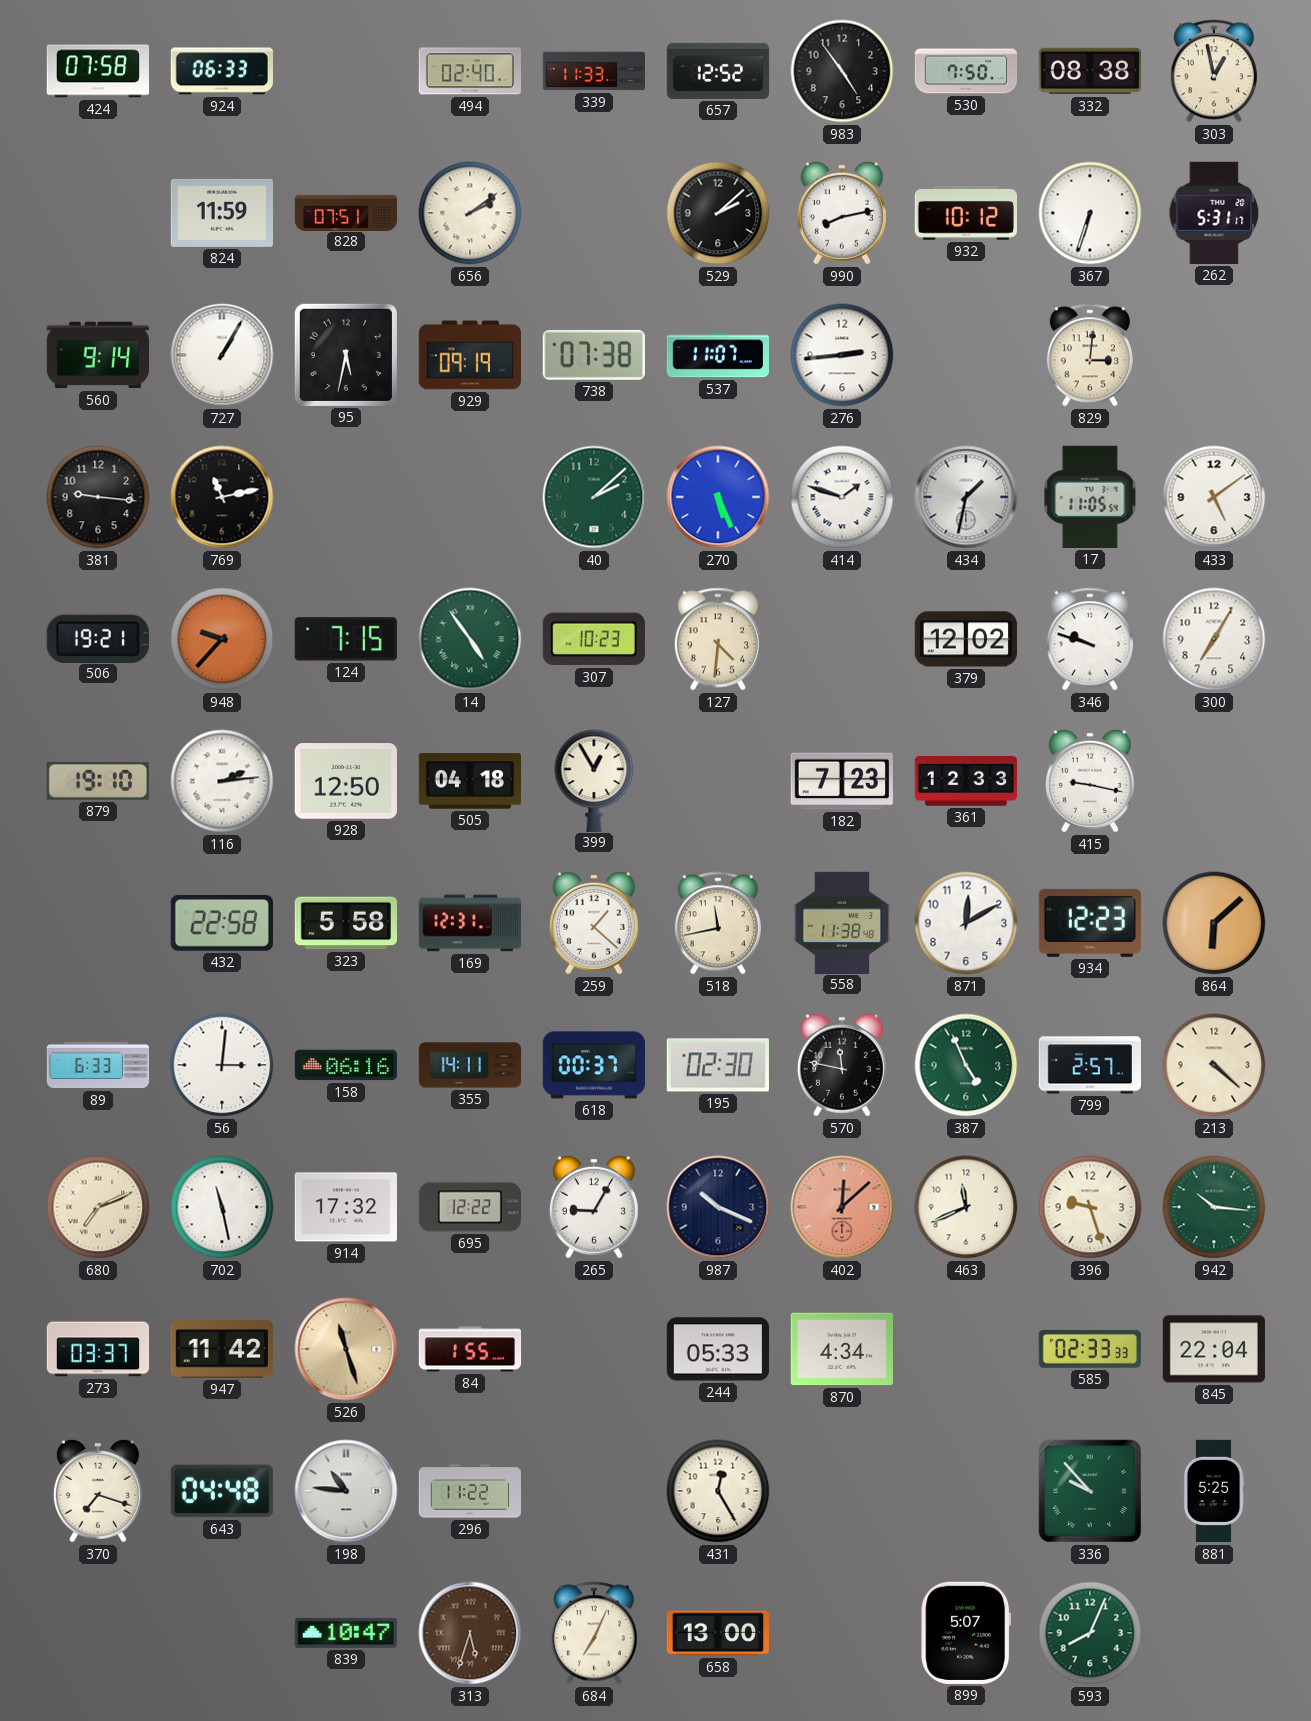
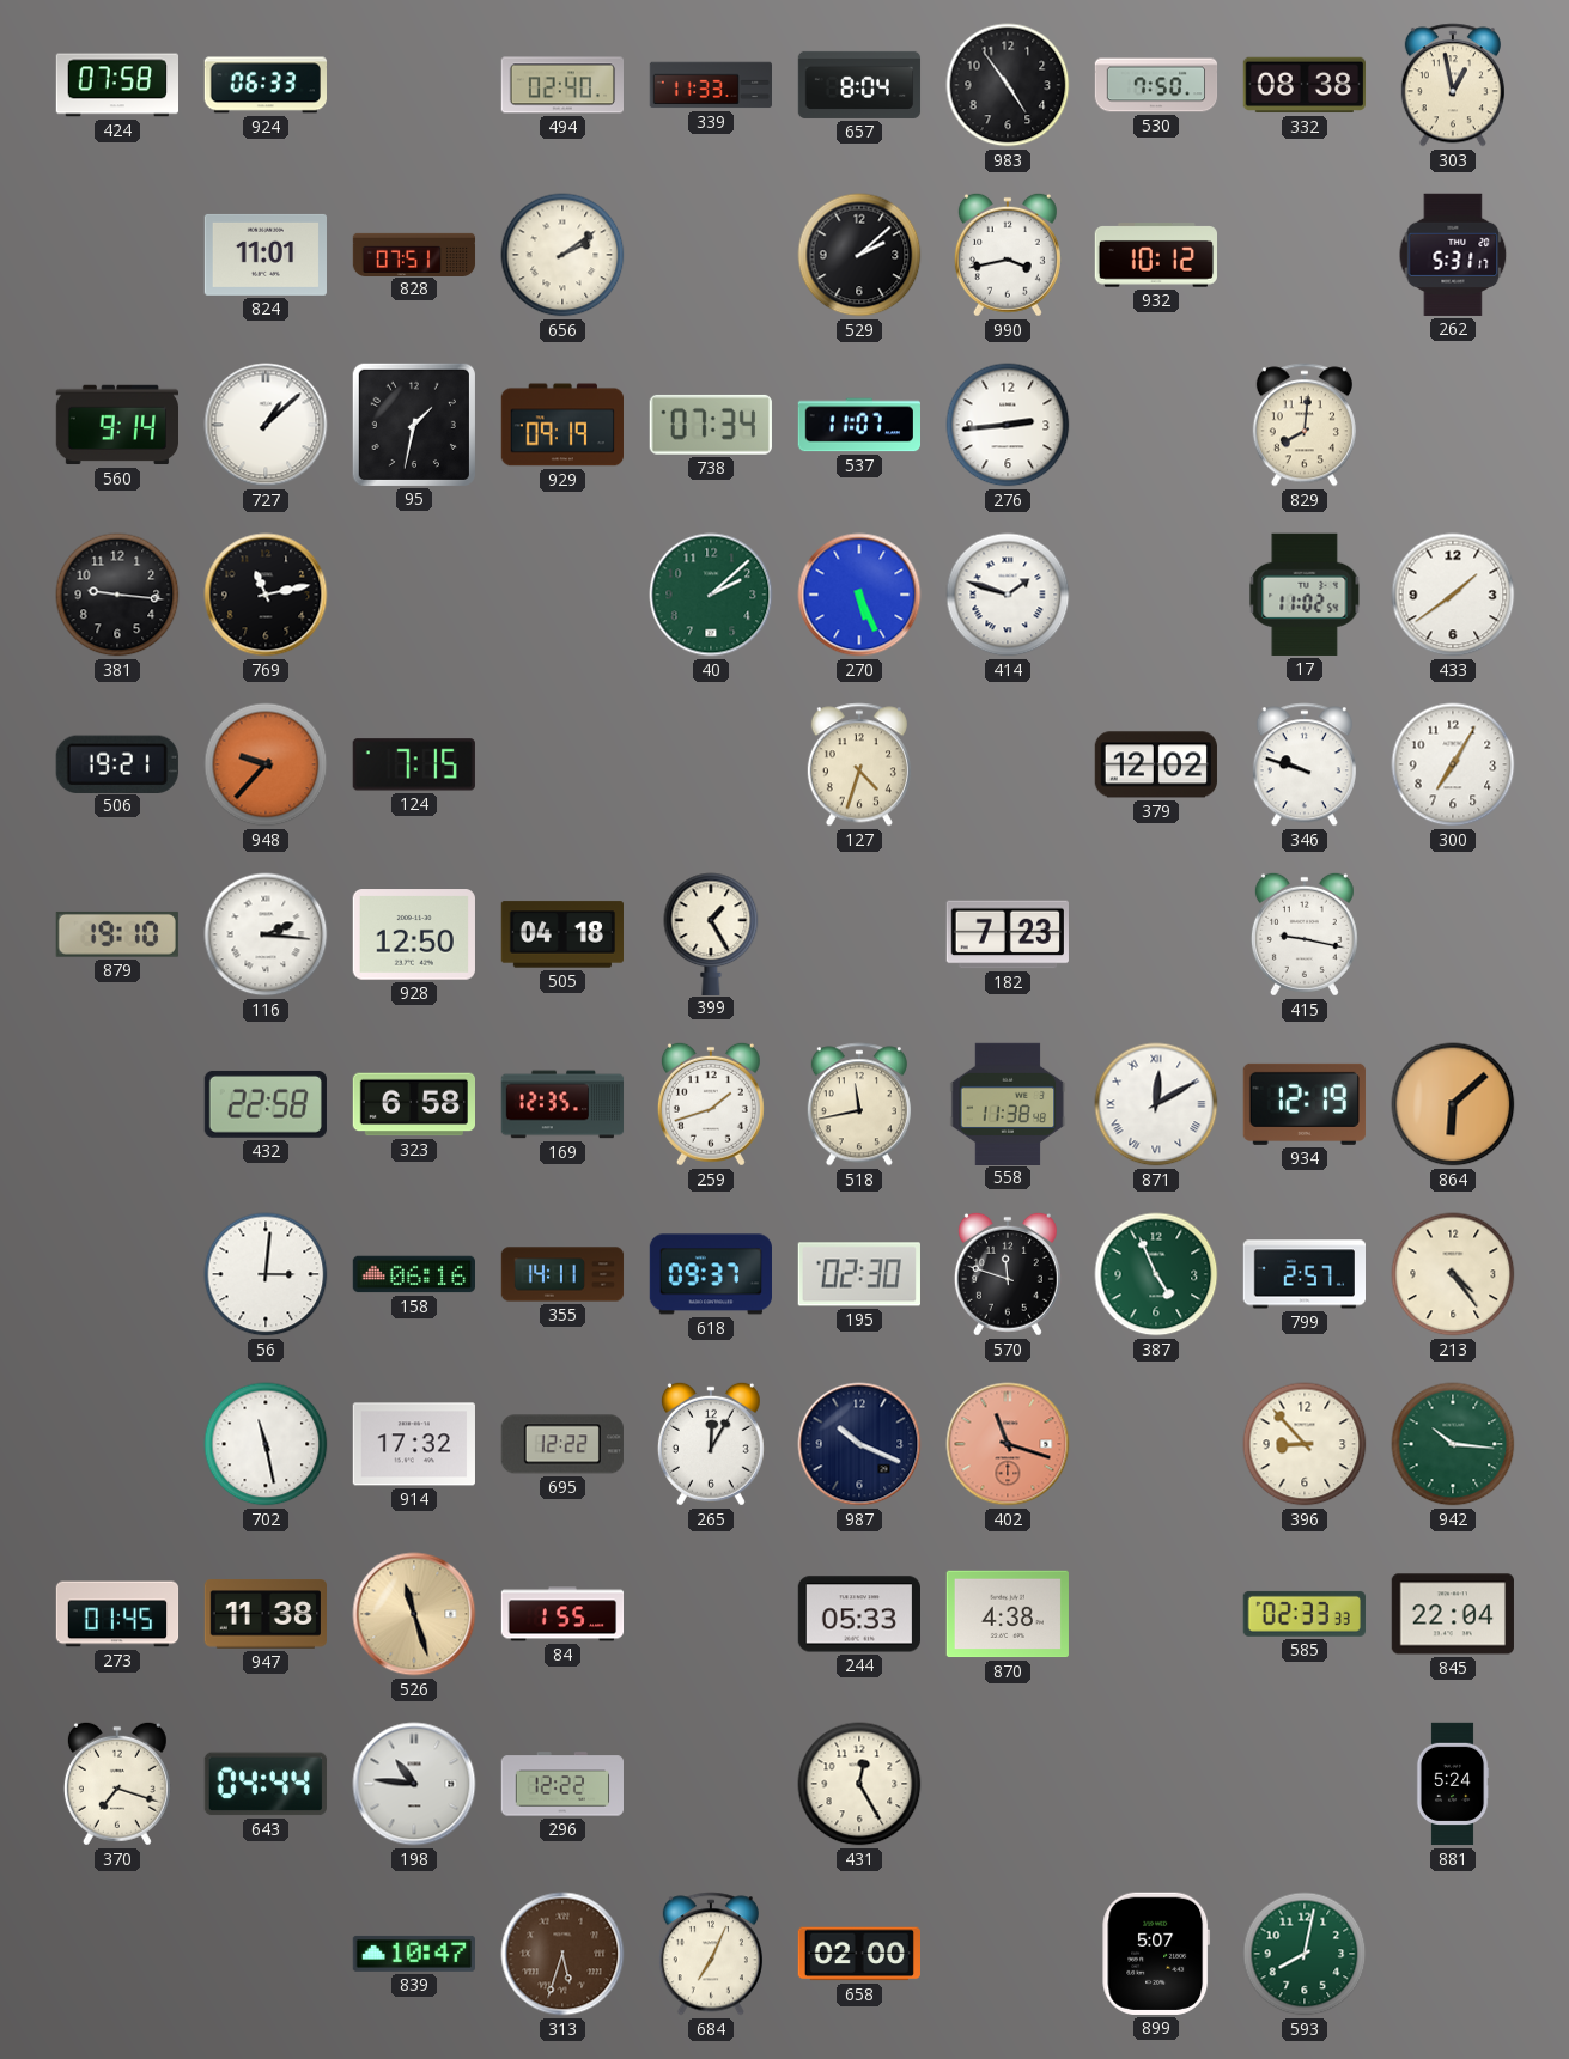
657: 12:52 -> 8:04 (859, 85)
824: 11:59 -> 11:01 (264, 255)
990: 8:13 -> 3:43 (1008, 255)
367: 6:33 -> none (1090, 213)
727: 1:05 -> 1:08 (266, 425)
95: 5:32 -> 1:32 (414, 425)
738: 07:38 -> 07:34 (711, 425)
829: 3:01 -> 8:01 (1305, 425)
434: 1:32 -> none (966, 497)
17: 11:05 -> 11:02 (1305, 595)
433: 5:09 -> 1:39 (1453, 595)
14: 4:54 -> none (470, 639)
307: 10:23 -> none (594, 639)
127: 4:31 -> 4:33 (859, 764)
116: 2:14 -> 2:16 (266, 934)
399: 12:55 -> 1:25 (711, 933)
361: 12:33 -> none (965, 781)
323: 5:58 -> 6:58 (413, 1104)
169: 12:31 -> 12:35 (562, 1104)
259: 1:22 -> 1:42 (711, 1104)
871 numerals: Arabic -> Roman (1156, 1104)
934: 12:23 -> 12:19 (1305, 1104)
89: 6:33 -> none (98, 1065)
618: 00:37 -> 09:37 (710, 1274)
570: 11:47 -> 11:48 (1008, 1274)
213: 4:22 -> 4:24 (1453, 1274)
680: 7:11 -> none (98, 1207)
265: 9:05 -> 12:05 (711, 1444)
402: 12:08 -> 11:18 (1008, 1444)
463: 11:41 -> none (966, 1207)
396: 9:27 -> 8:53 (1305, 1444)
273: 03:37 -> 01:45 (117, 1614)
947: 11:42 -> 11:38 (264, 1614)
870: 4:34 -> 4:38 (1008, 1614)
643: 04:48 -> 04:44 (266, 1784)
296: 11:22 -> 12:22 (561, 1784)
336: 9:53 -> none (1090, 1491)
881: 5:25 -> 5:24 (1453, 1784)
658: 13:00 -> 02:00 (858, 1954)
593: 8:04 -> 8:02 (1305, 1954)
